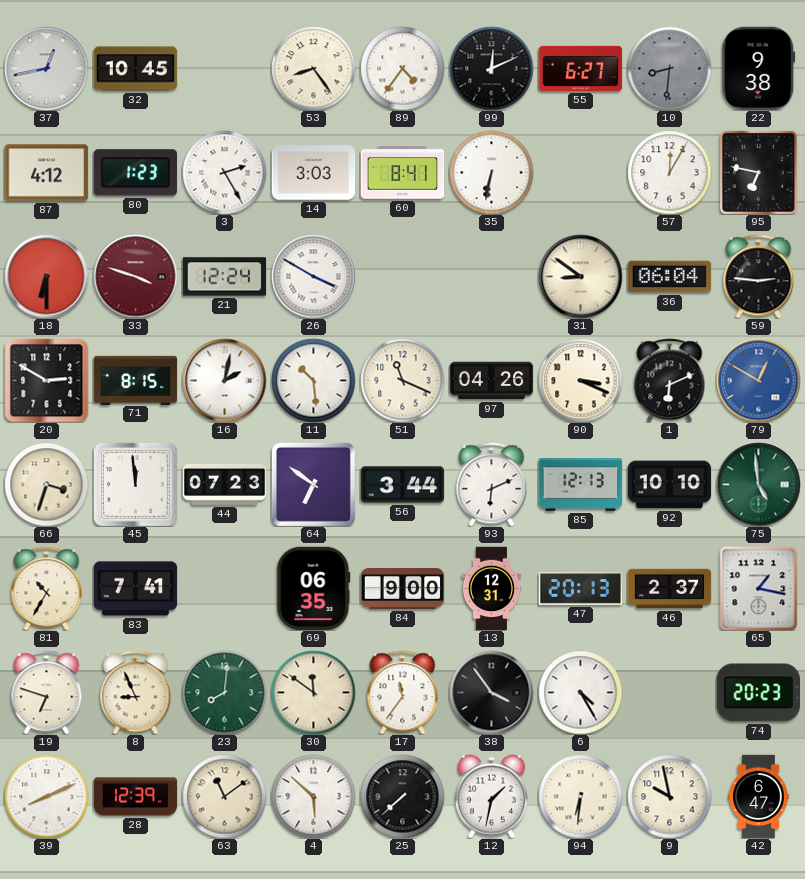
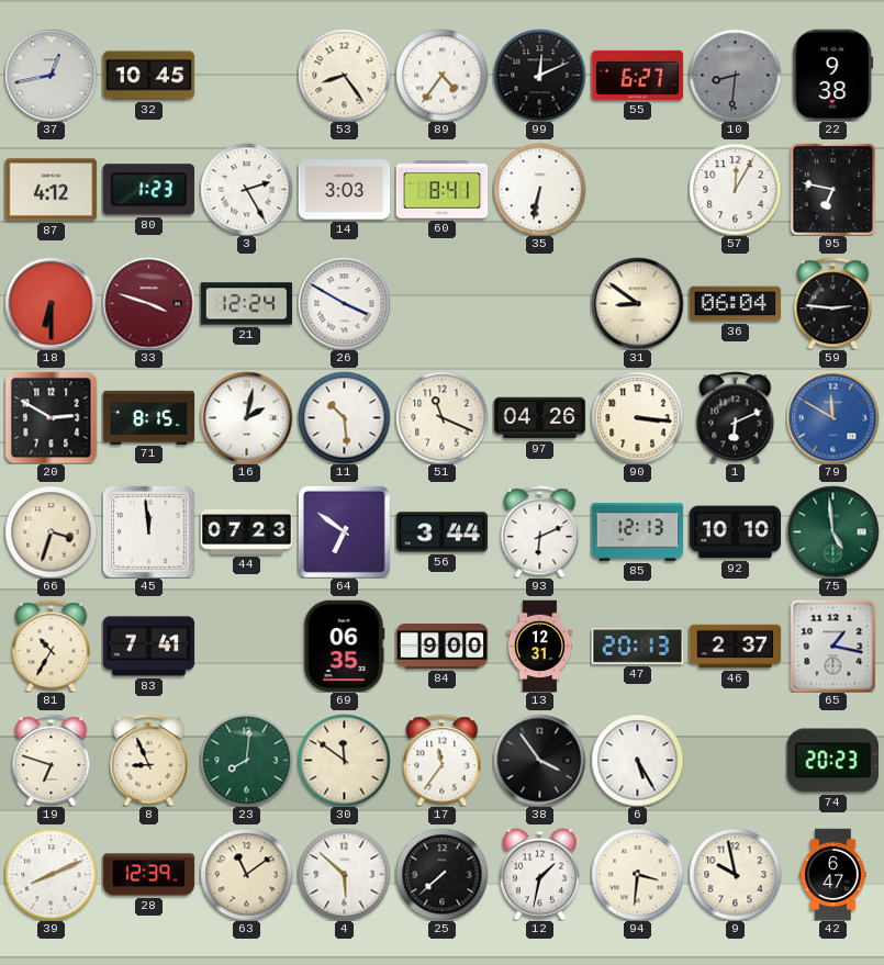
90: 3:19 -> 3:16 (637, 417)
79: 12:50 -> 11:50 (832, 417)
6: 4:25 -> 5:25 (637, 760)
94: 6:31 -> 3:31 (637, 874)
